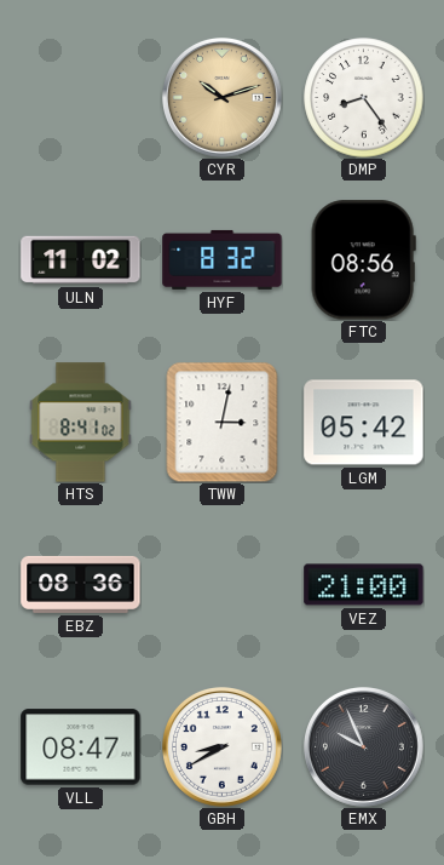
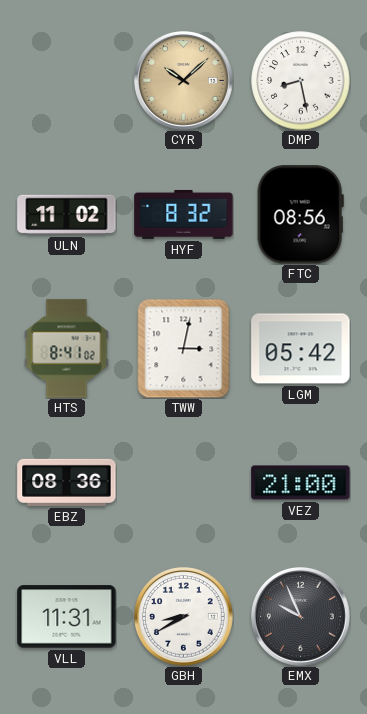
CYR: 10:12 -> 10:08 (184, 81)
DMP: 8:24 -> 8:28 (301, 81)
VLL: 08:47 -> 11:31 (67, 617)
